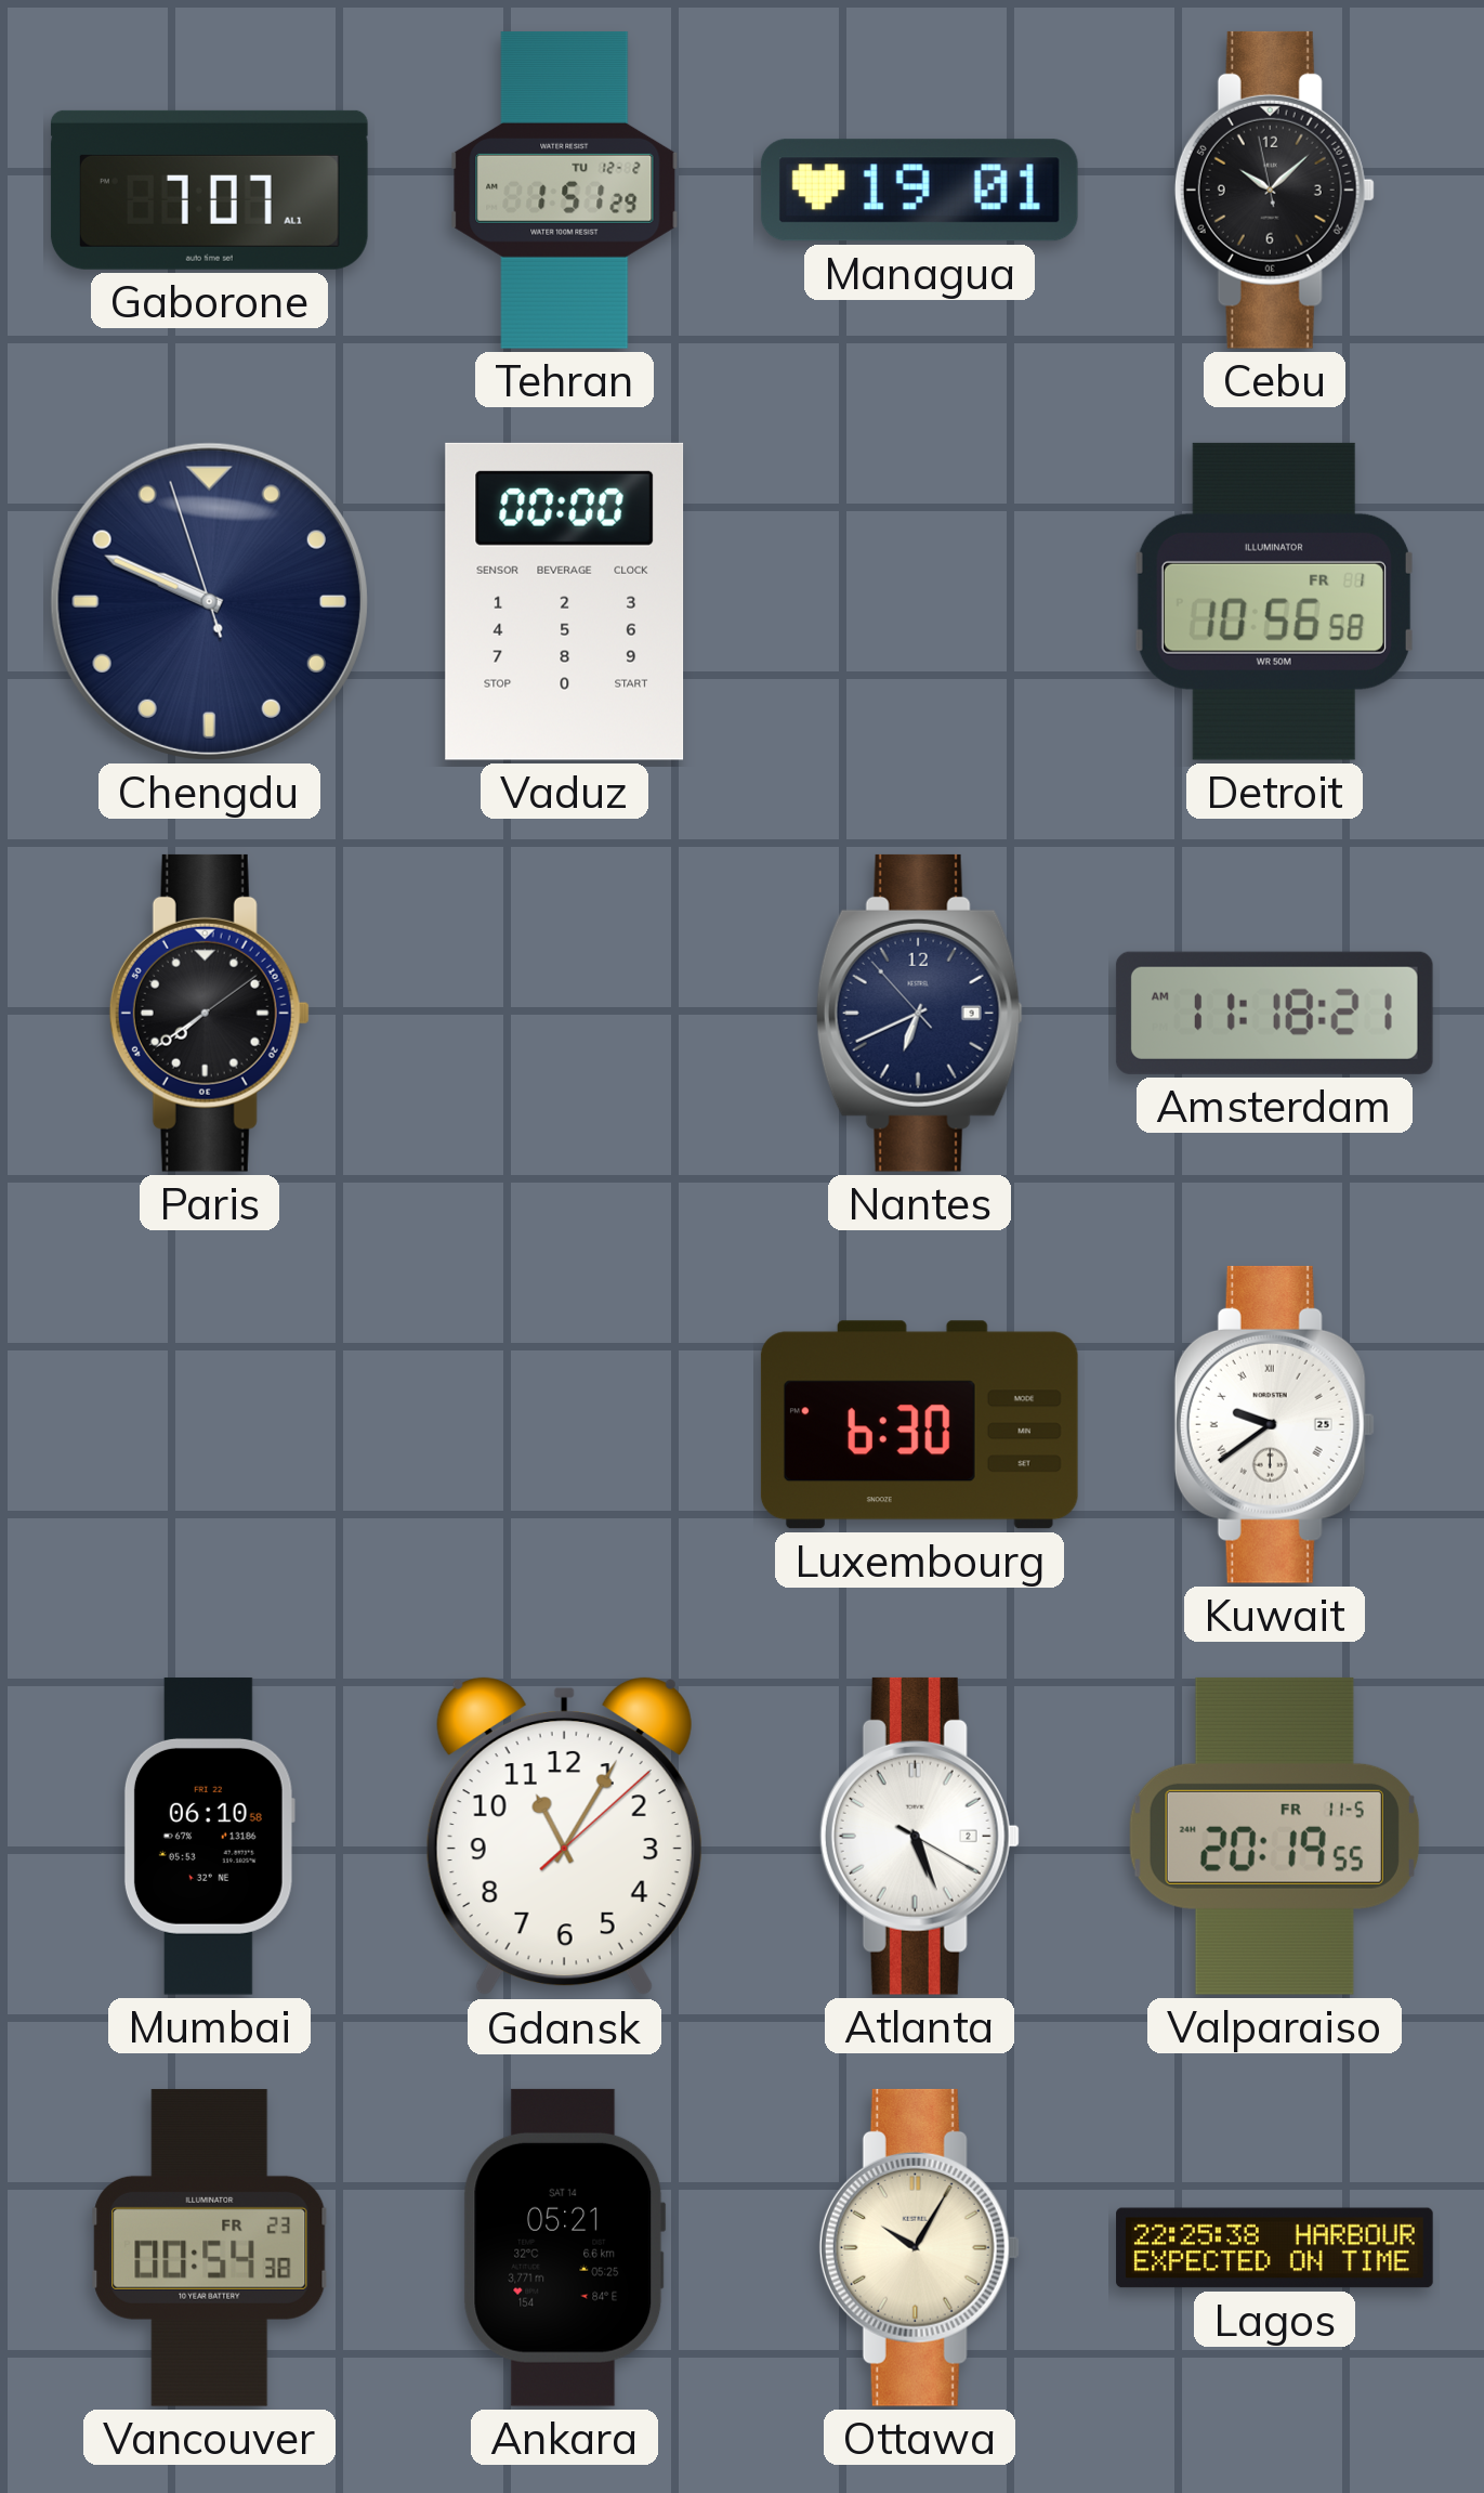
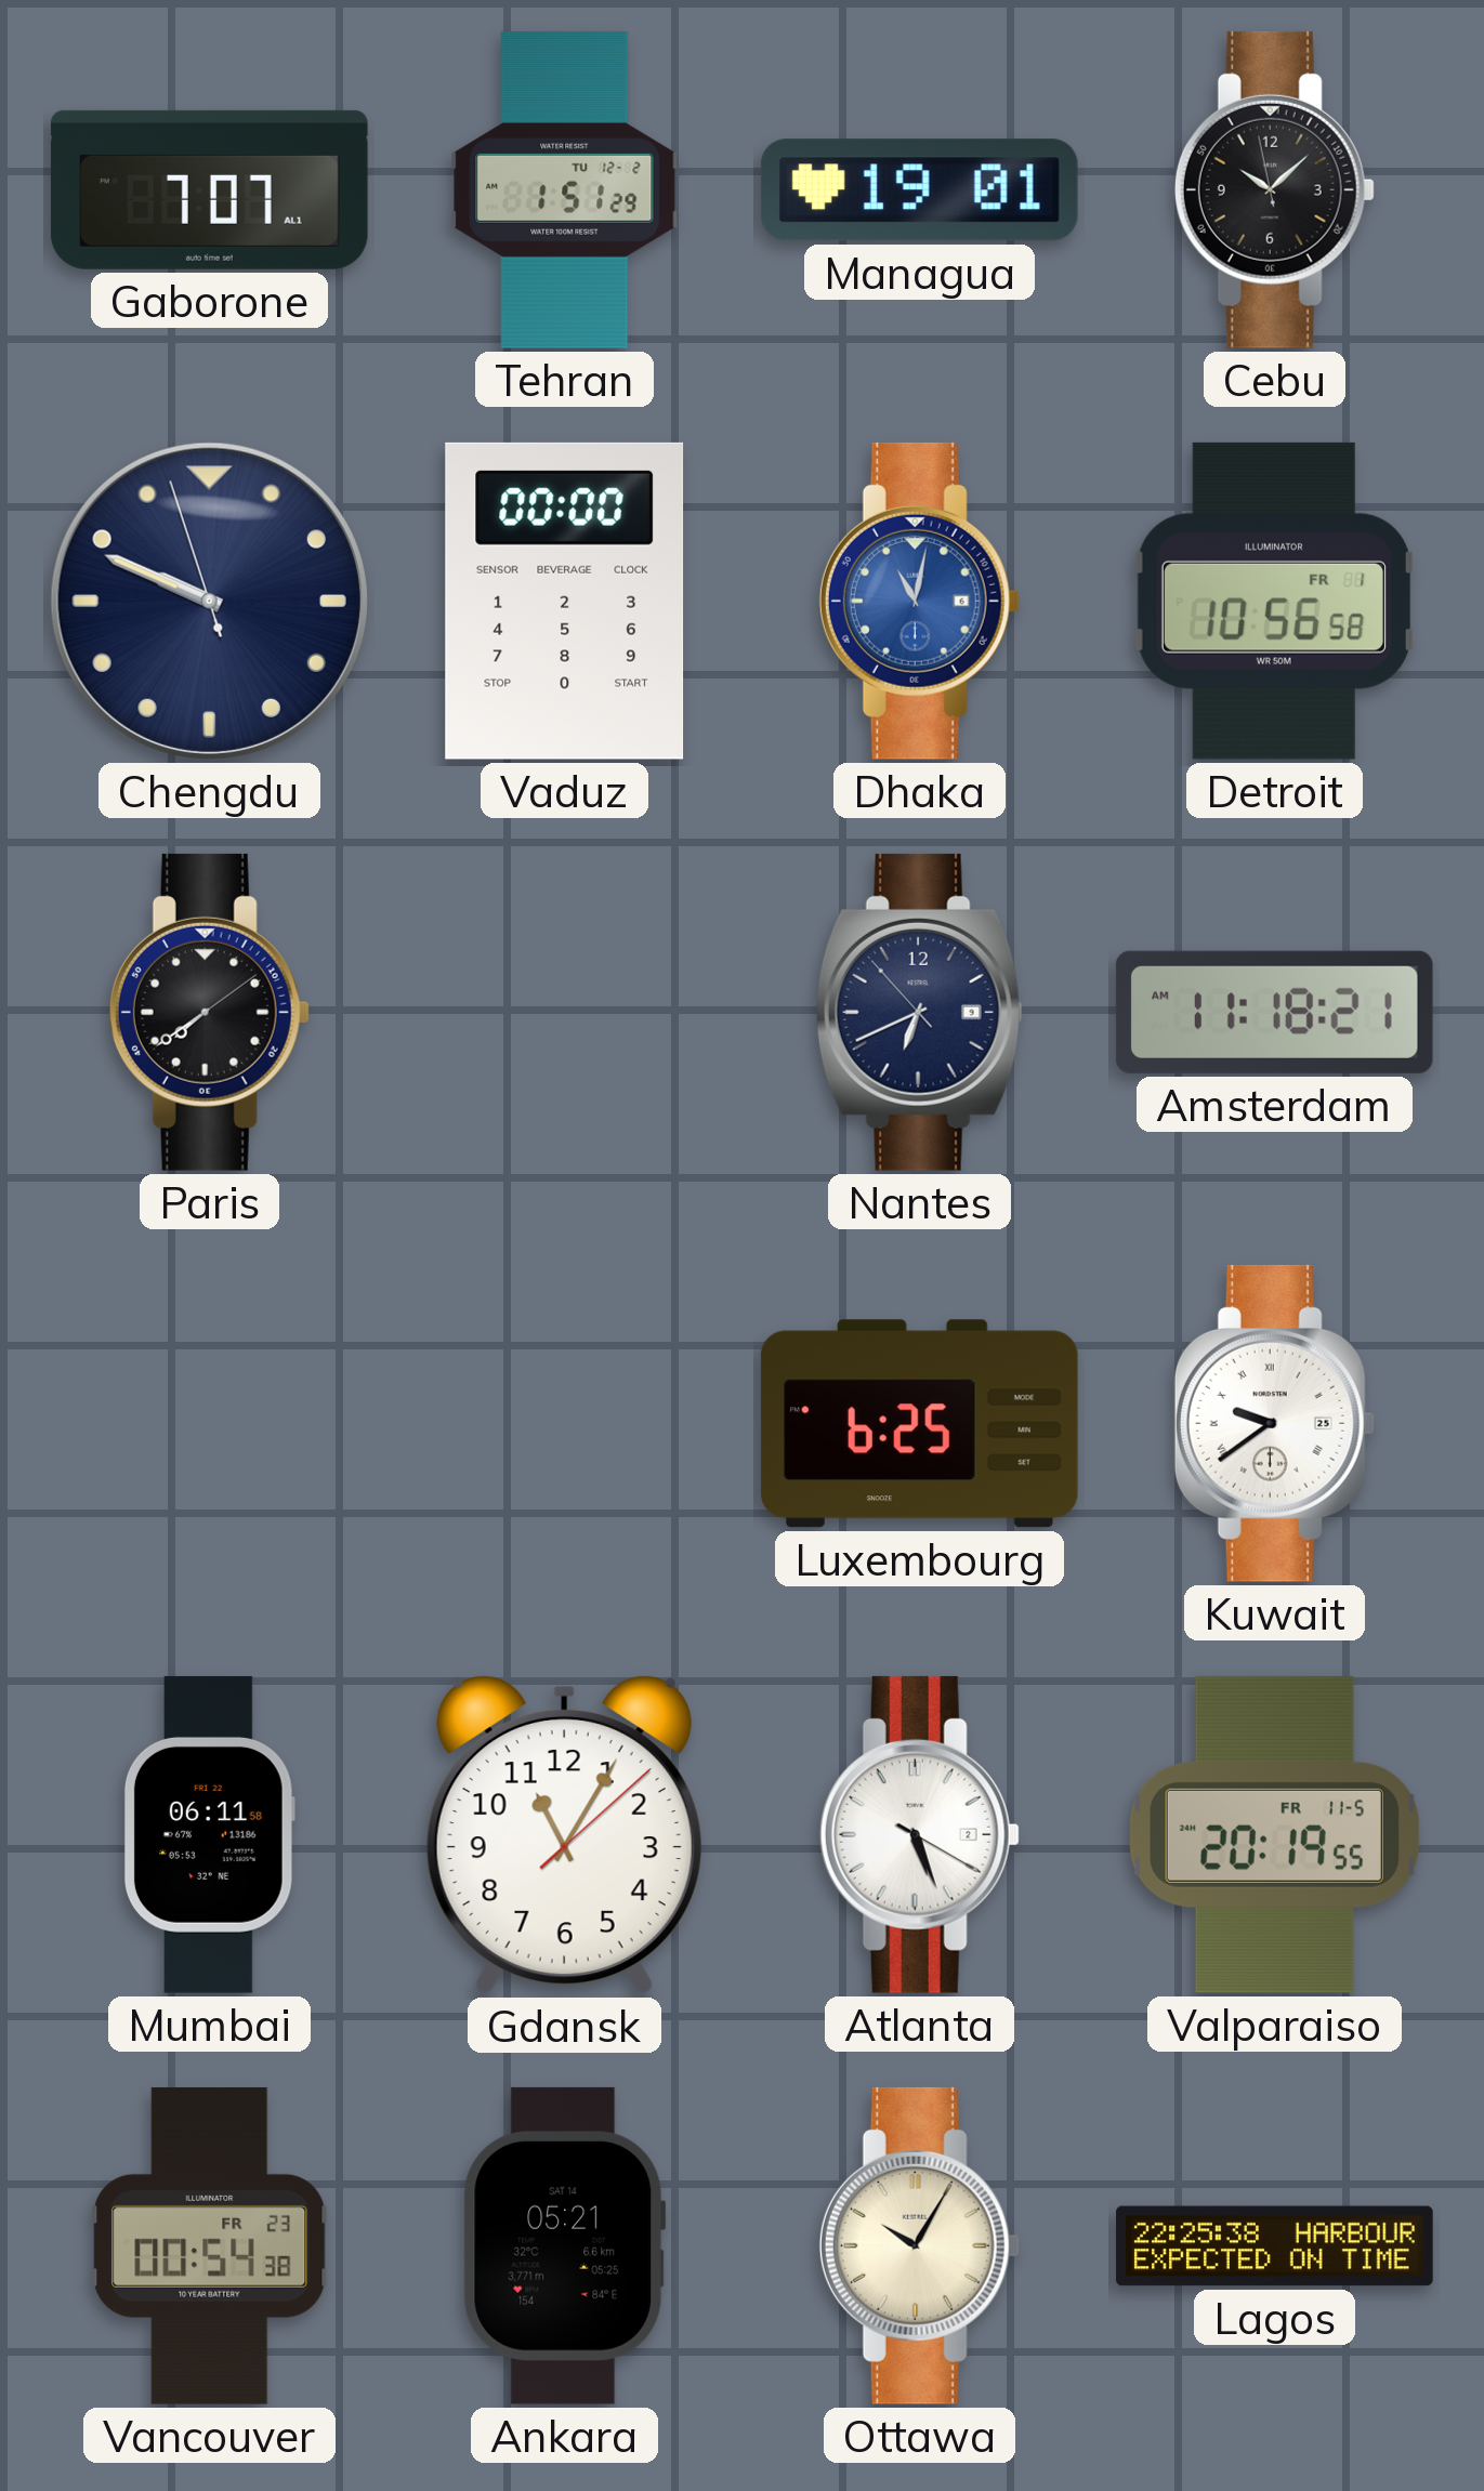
Dhaka: none -> 11:02 (919, 601)
Luxembourg: 6:30 -> 6:25 (919, 1424)
Mumbai: 06:10 -> 06:11 (209, 1834)
